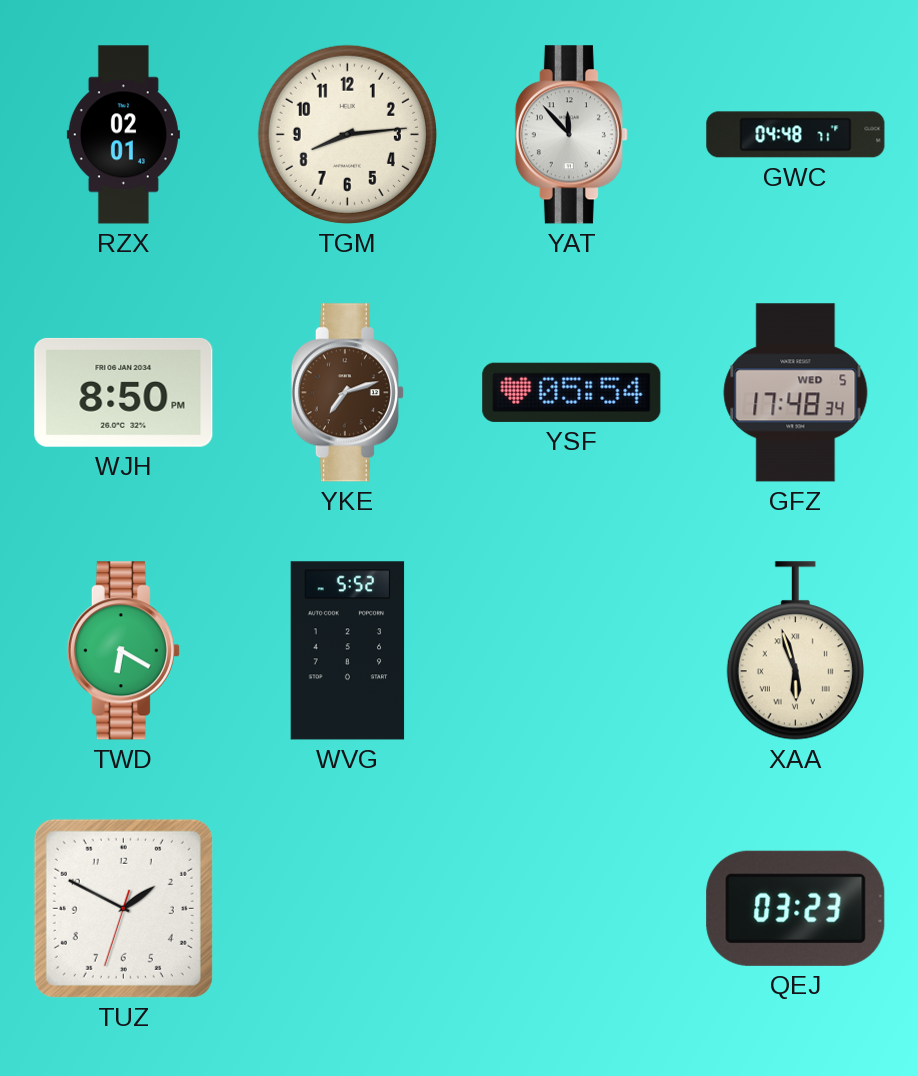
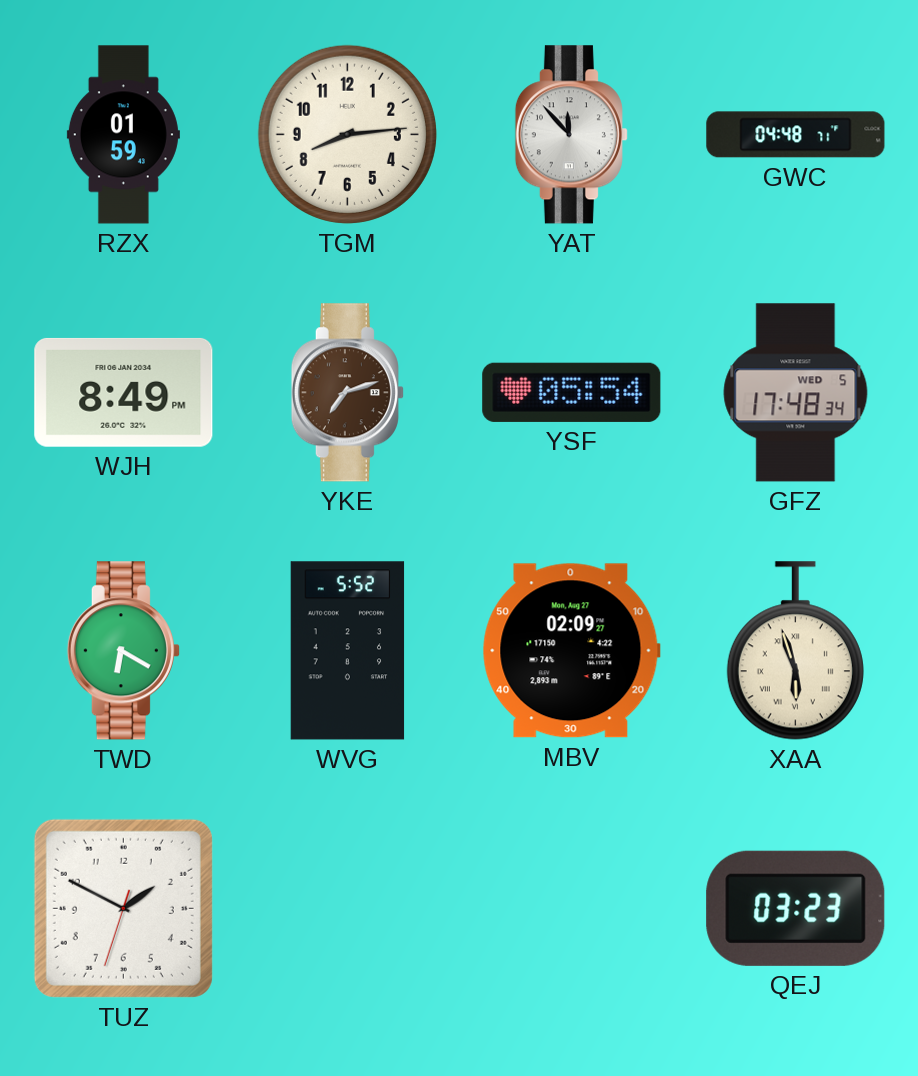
RZX: 02:01 -> 01:59 (123, 135)
WJH: 8:50 -> 8:49 (124, 392)
MBV: none -> 02:09 (571, 651)
